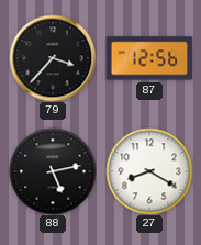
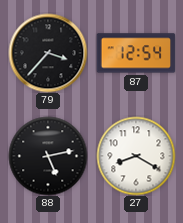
87: 12:56 -> 12:54 (136, 53)
